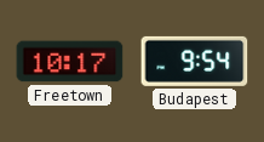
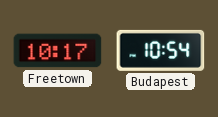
Budapest: 9:54 -> 10:54 (161, 50)
